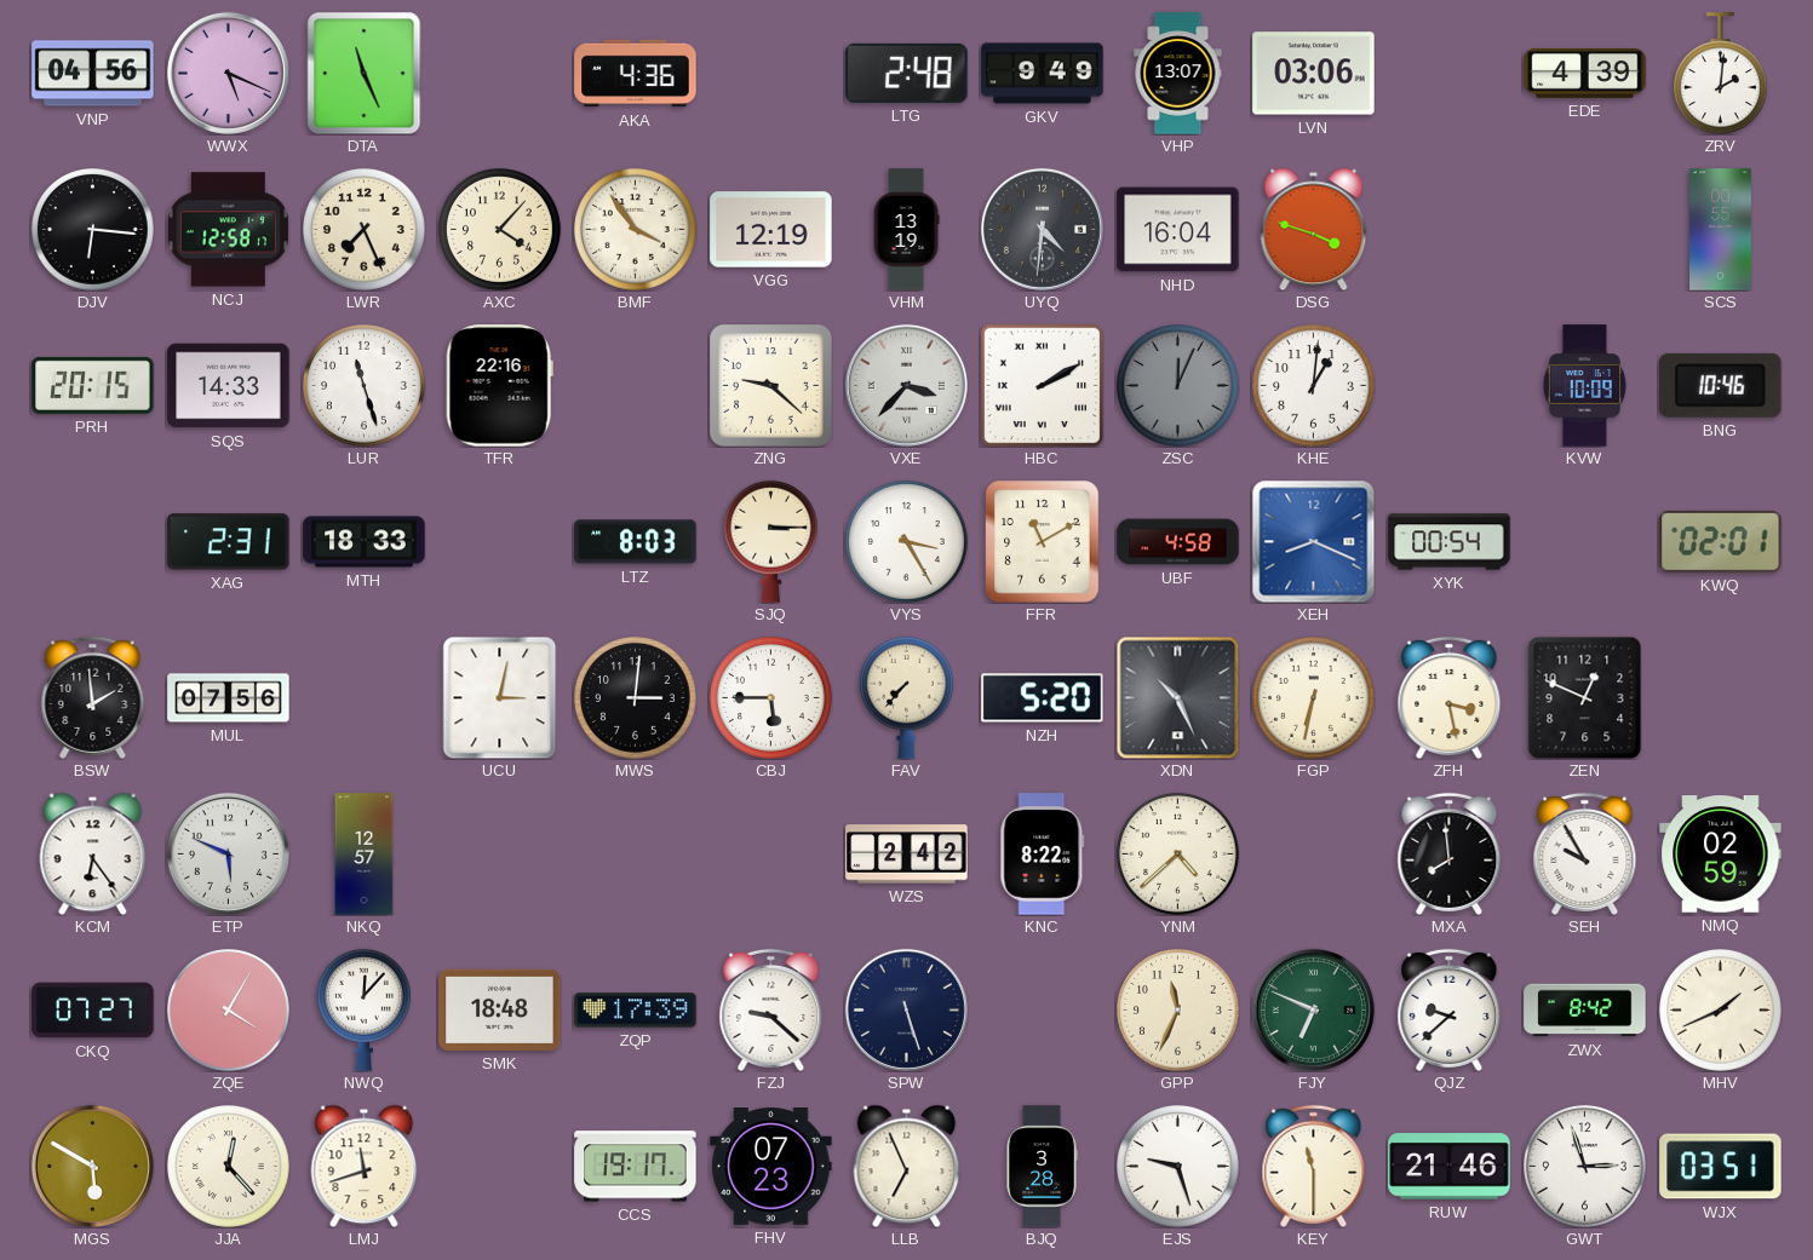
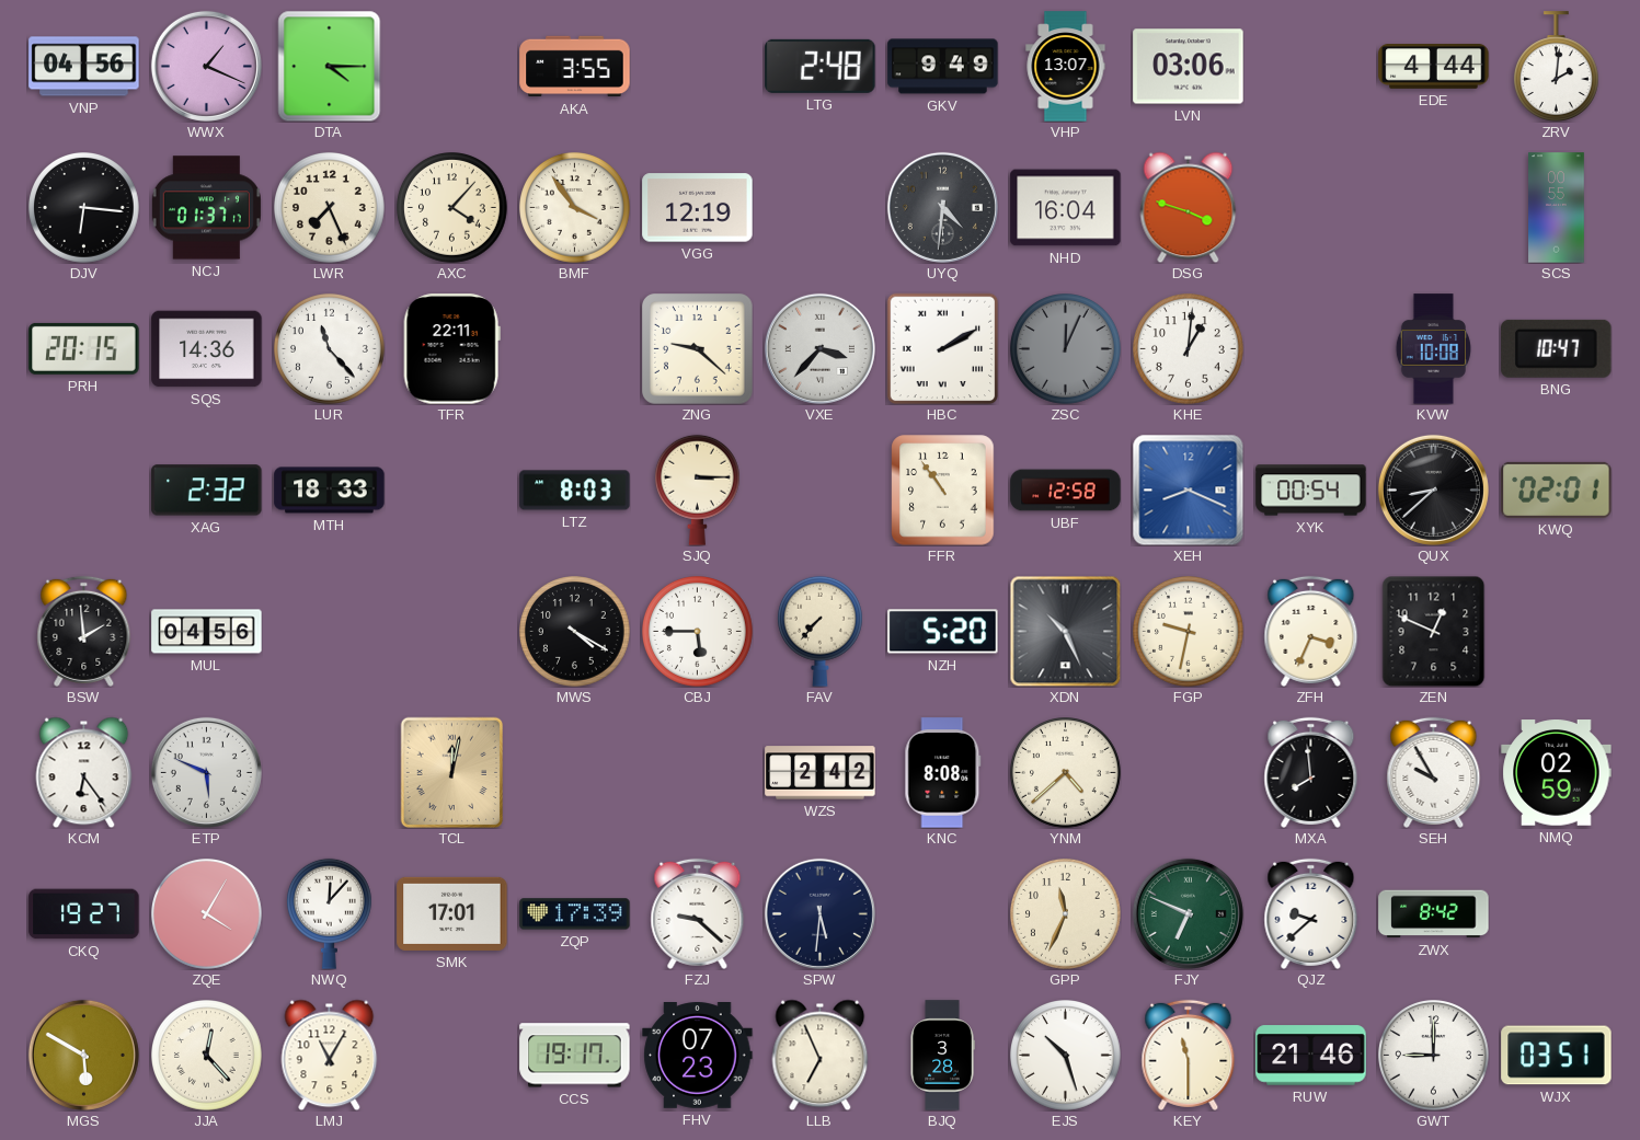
WWX: 5:19 -> 1:19 (206, 66)
DTA: 11:26 -> 4:15 (330, 66)
AKA: 4:36 -> 3:55 (575, 67)
EDE: 4:39 -> 4:44 (1434, 67)
NCJ: 12:58 -> 01:37 (206, 208)
VHM: 13:19 -> none (906, 230)
SQS: 14:33 -> 14:36 (207, 349)
LUR: 11:27 -> 11:23 (330, 349)
TFR: 22:16 -> 22:11 (451, 349)
KVW: 10:09 -> 10:08 (1433, 349)
BNG: 10:46 -> 10:47 (1557, 348)
XAG: 2:31 -> 2:32 (207, 491)
VYS: 3:25 -> none (907, 542)
FFR: 11:10 -> 10:54 (943, 491)
UBF: 4:58 -> 12:58 (1066, 491)
QUX: none -> 8:38 (1433, 490)
MUL: 07:56 -> 04:56 (207, 632)
UCU: 3:02 -> none (500, 697)
MWS: 3:01 -> 4:20 (575, 632)
FGP: 6:32 -> 9:32 (1189, 632)
ZFH: 3:28 -> 3:34 (1311, 631)
NKQ: 12:57 -> none (365, 855)
TCL: none -> 12:02 (452, 772)
KNC: 8:22 -> 8:08 (943, 773)
CKQ: 07:27 -> 19:27 (84, 914)
SMK: 18:48 -> 17:01 (452, 913)
SPW: 5:27 -> 5:31 (819, 913)
MHV: 1:41 -> none (1721, 1011)
LMJ: 11:42 -> 11:05 (330, 1055)
EJS: 9:27 -> 10:27 (1066, 1056)
GWT: 2:57 -> 9:00 (1434, 1056)
